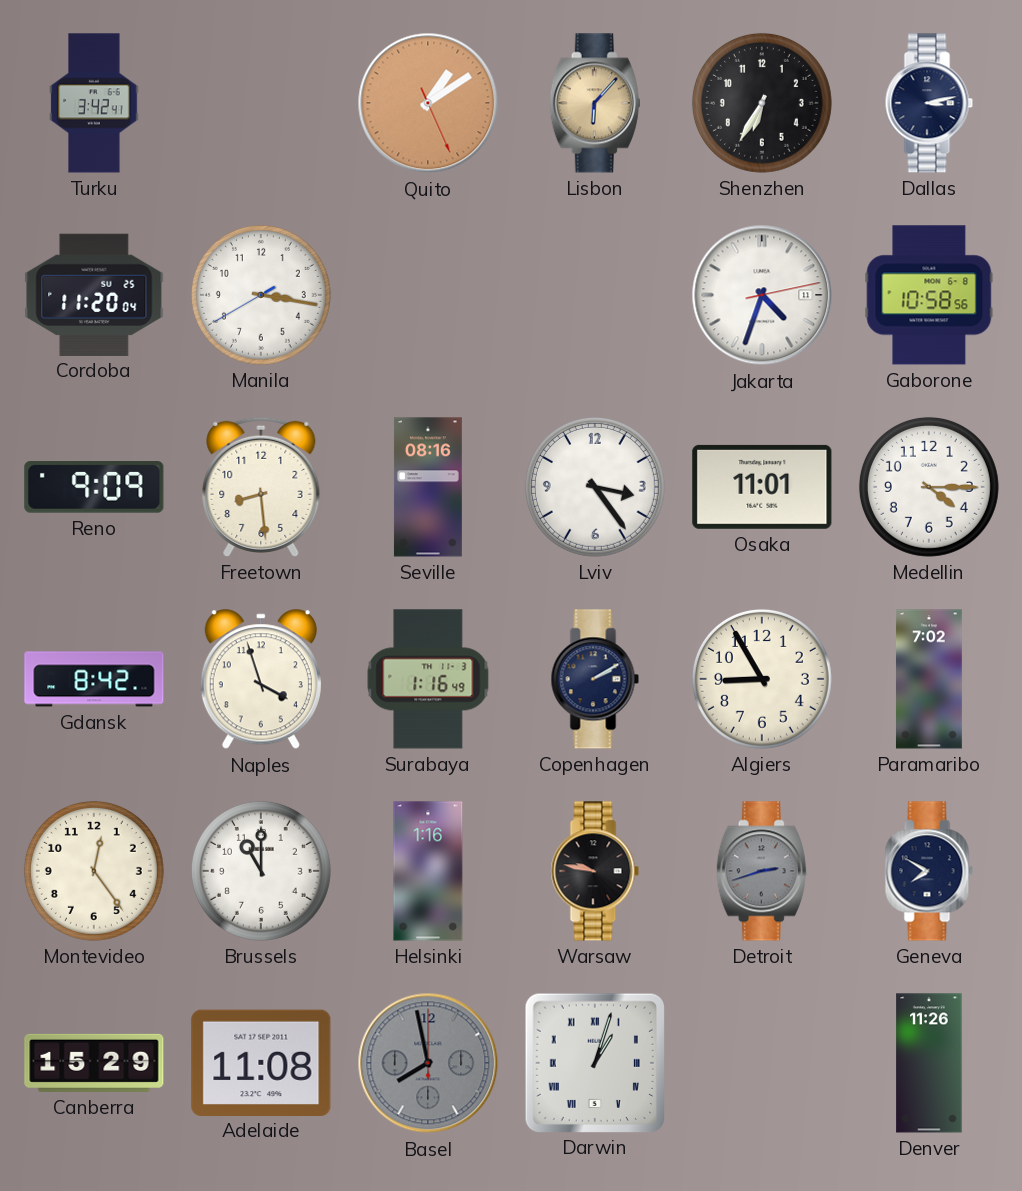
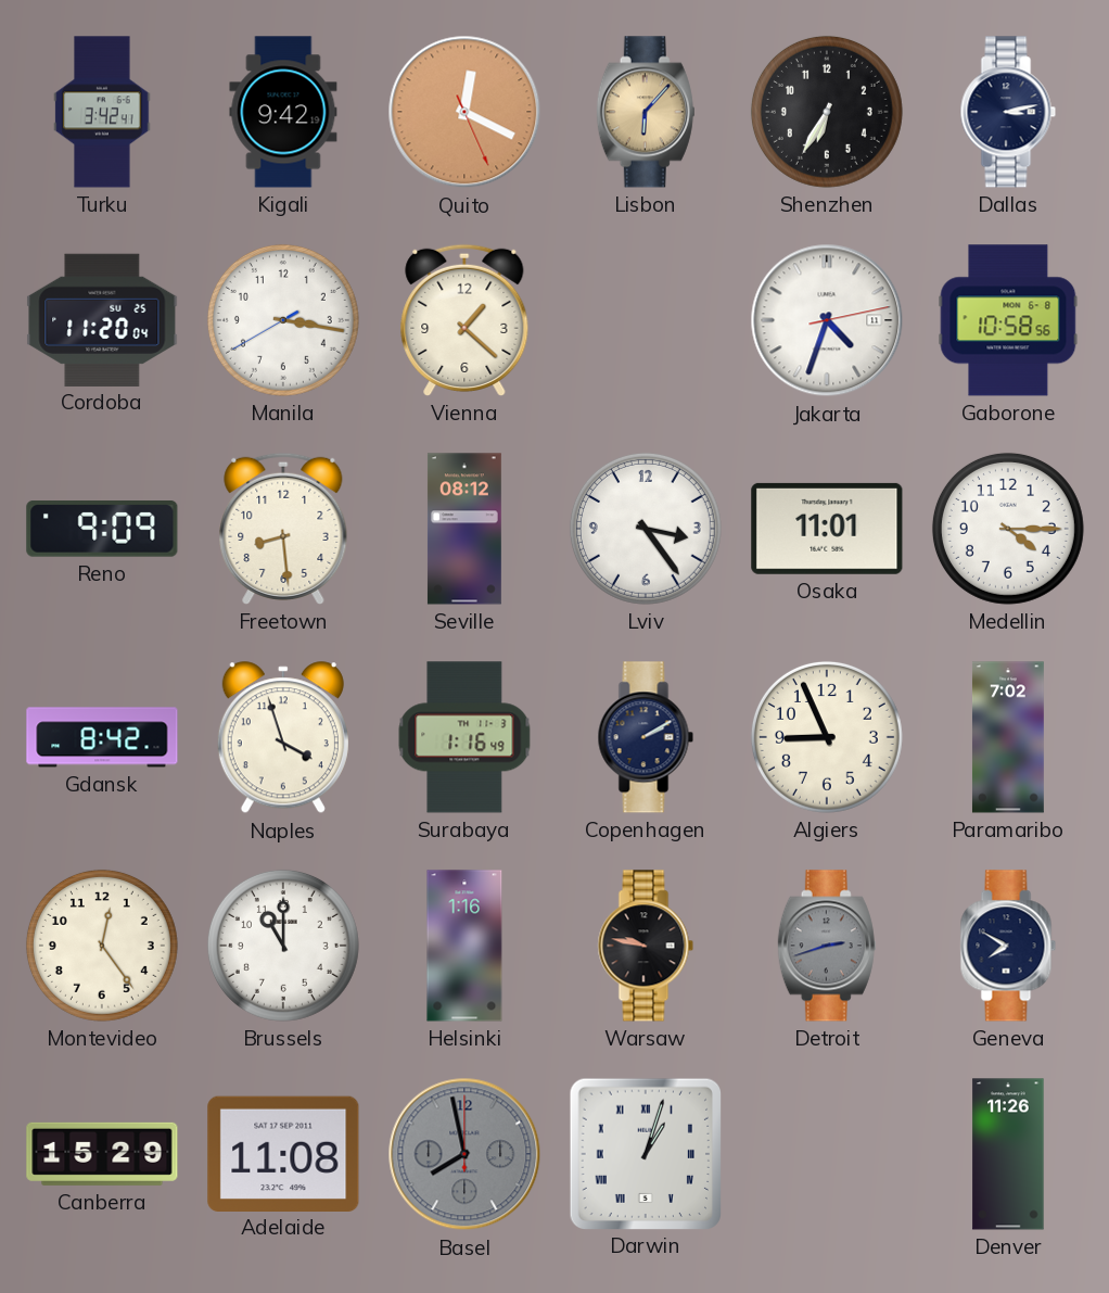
Kigali: none -> 9:42 (283, 112)
Quito: 1:09 -> 12:19 (464, 112)
Vienna: none -> 1:22 (464, 320)
Seville: 08:16 -> 08:12 (464, 529)
Algiers: 8:55 -> 8:56 (827, 737)
